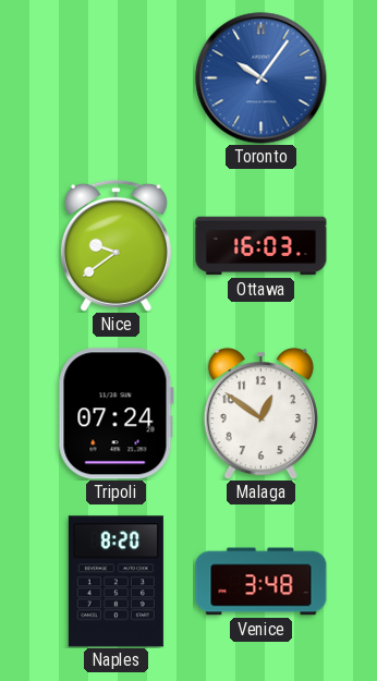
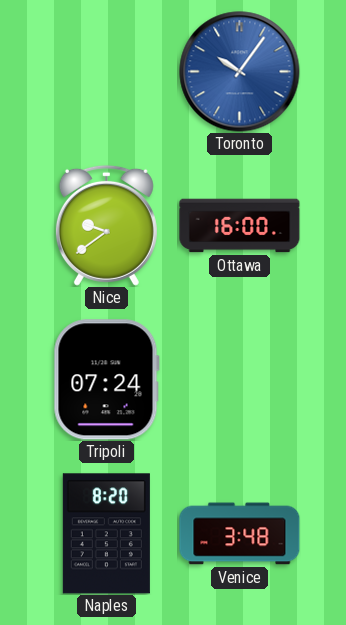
Ottawa: 16:03 -> 16:00 (240, 226)
Malaga: 12:51 -> none (260, 414)
